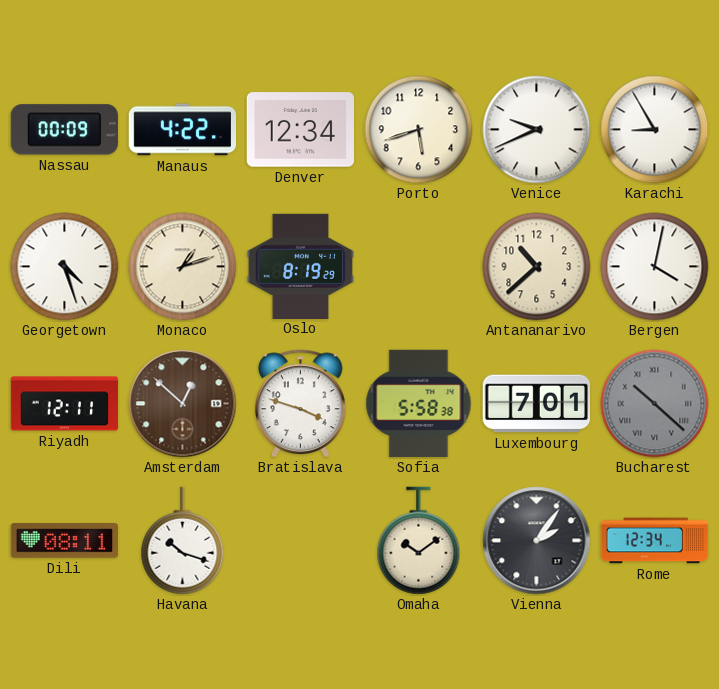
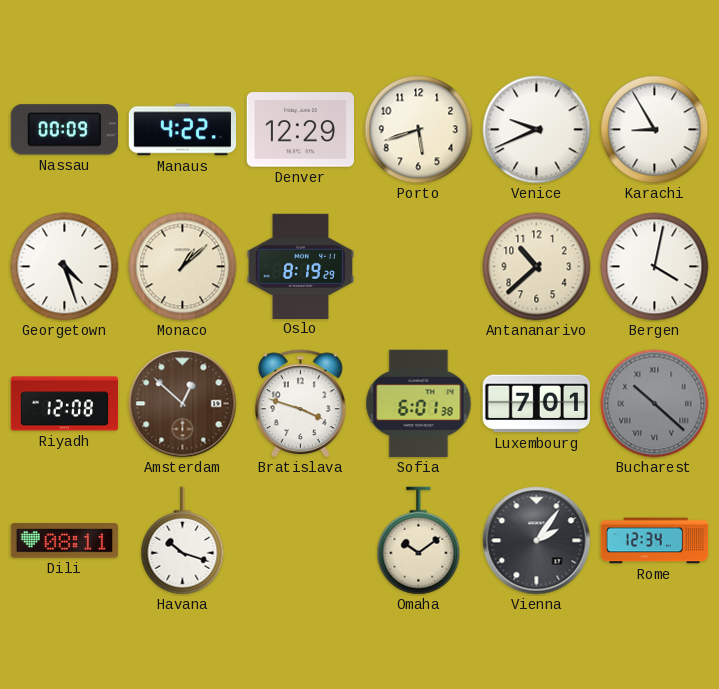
Denver: 12:34 -> 12:29 (300, 130)
Monaco: 1:12 -> 1:08 (183, 267)
Riyadh: 12:11 -> 12:08 (65, 404)
Sofia: 5:58 -> 6:01 (419, 404)
